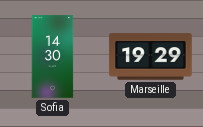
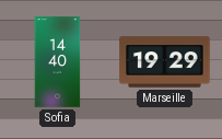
Sofia: 14:30 -> 14:40 (58, 62)
